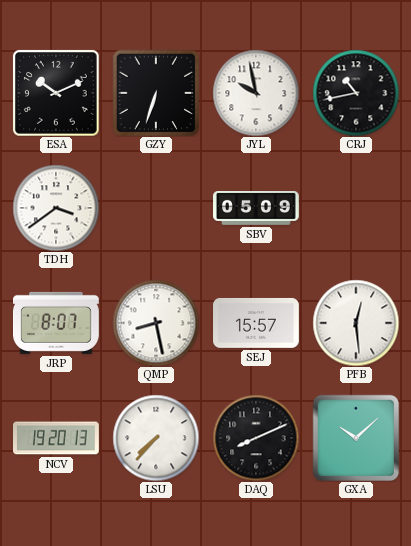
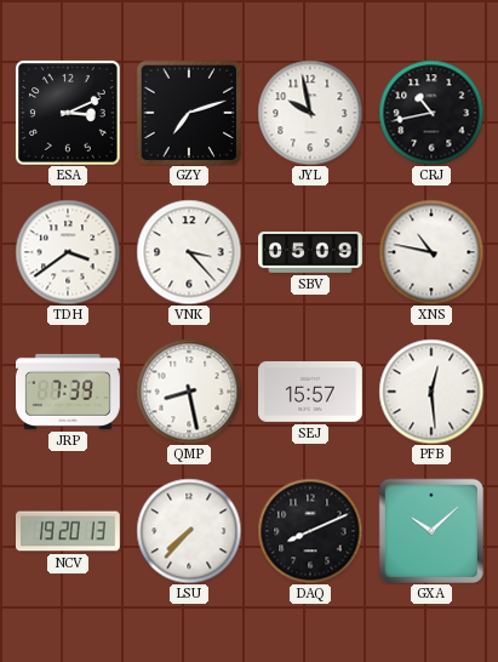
ESA: 10:11 -> 3:11 (68, 113)
GZY: 6:33 -> 7:12 (189, 113)
VNK: none -> 3:23 (189, 252)
XNS: none -> 10:47 (431, 252)
JRP: 8:07 -> 7:39 (69, 392)
